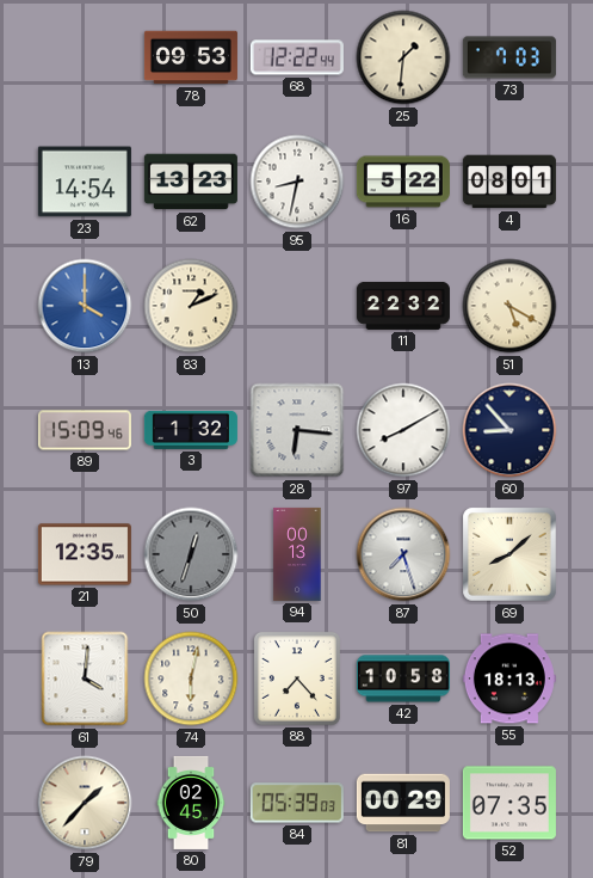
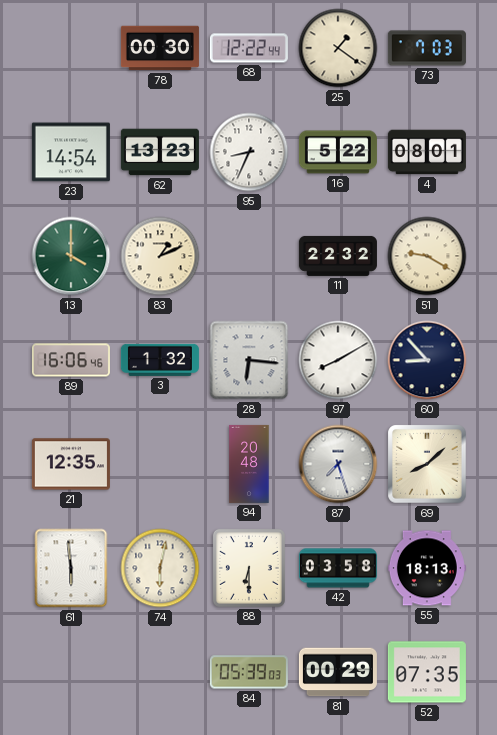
78: 09:53 -> 00:30 (160, 48)
25: 1:31 -> 1:21 (338, 48)
95: 8:32 -> 8:34 (249, 152)
13 dial: blue -> green (71, 256)
51: 5:20 -> 9:20 (427, 256)
89: 15:09 -> 16:06 (71, 360)
50: 12:33 -> none (191, 554)
94: 00:13 -> 20:48 (249, 464)
61: 4:01 -> 5:59 (71, 568)
88: 7:23 -> 6:30 (249, 568)
42: 10:58 -> 03:58 (338, 568)
79: 1:37 -> none (85, 803)
80: 02:45 -> none (191, 803)
